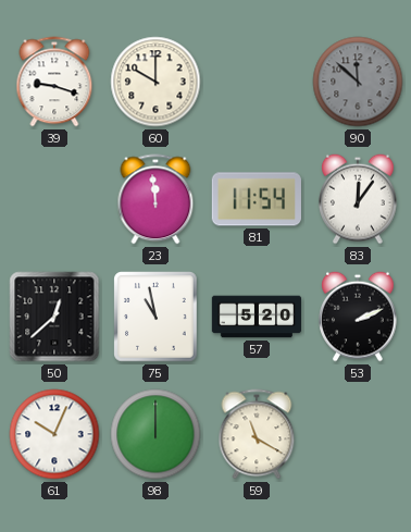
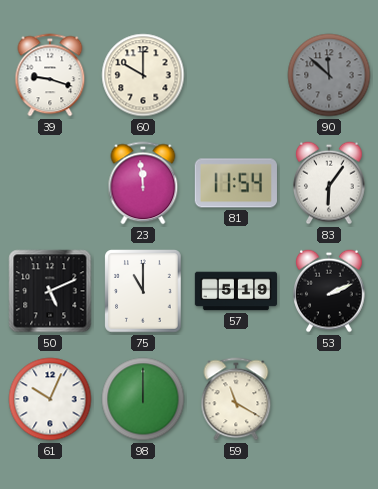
83: 12:06 -> 6:06 (329, 183)
50: 12:38 -> 5:11 (50, 291)
75: 10:58 -> 11:00 (143, 291)
57: 5:20 -> 5:19 (236, 291)
